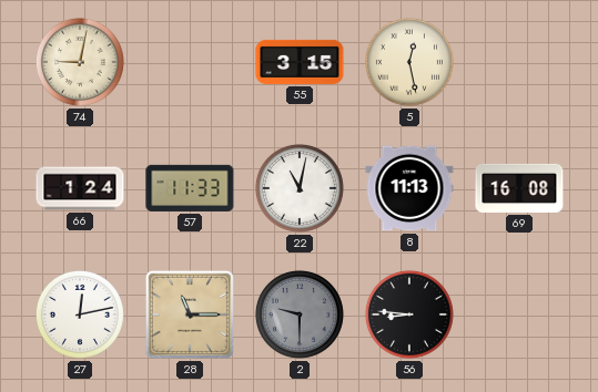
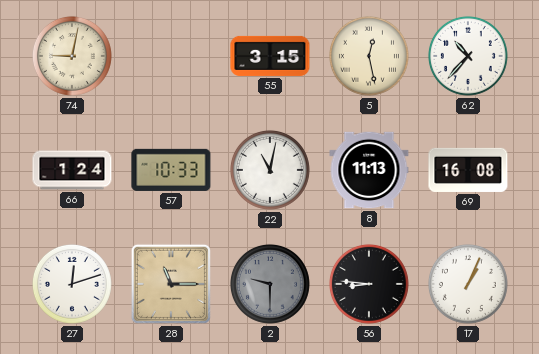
62: none -> 10:37 (468, 56)
57: 11:33 -> 10:33 (171, 170)
27: 12:13 -> 12:12 (72, 284)
17: none -> 1:04 (468, 284)
